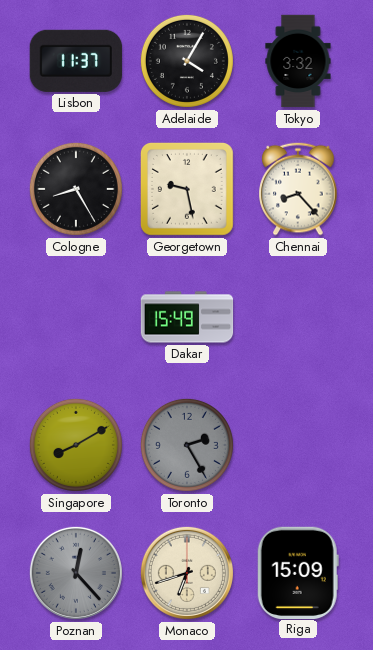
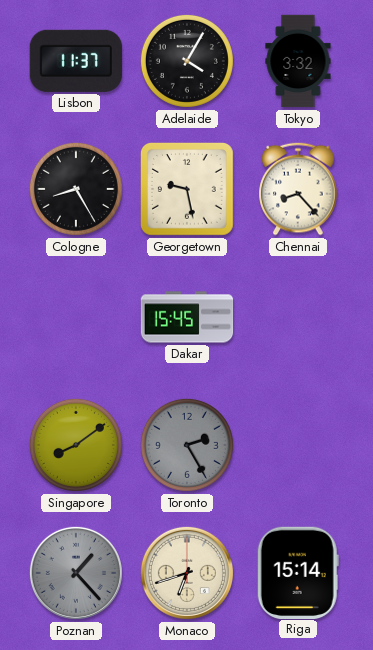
Dakar: 15:49 -> 15:45 (187, 317)
Singapore: 8:10 -> 8:09 (76, 445)
Poznan: 12:23 -> 1:23 (76, 573)
Riga: 15:09 -> 15:14 (298, 572)
